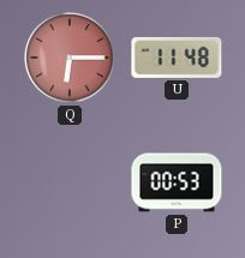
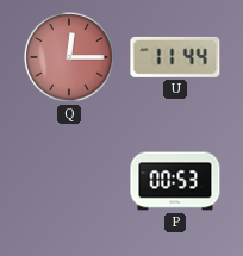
Q: 6:15 -> 12:15 (69, 57)
U: 11:48 -> 11:44 (175, 57)
